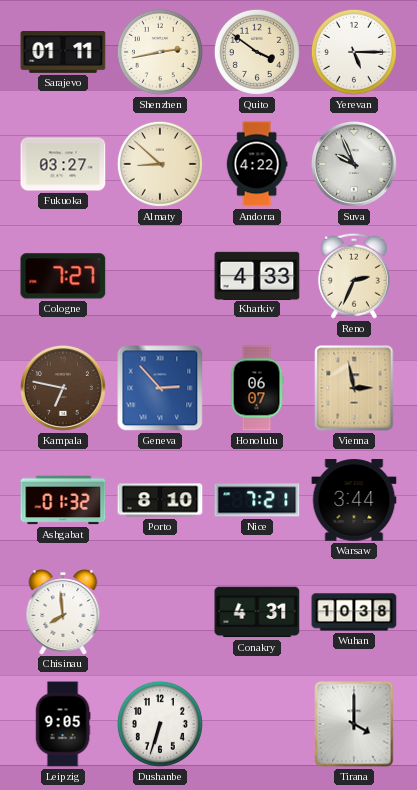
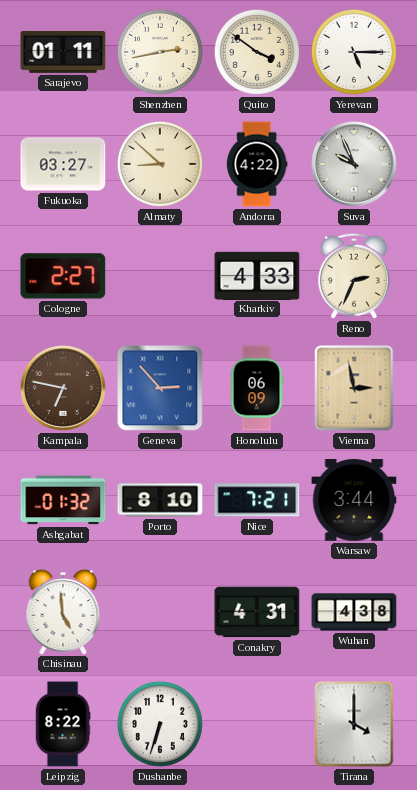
Cologne: 7:27 -> 2:27 (63, 276)
Honolulu: 06:07 -> 06:09 (257, 388)
Chisinau: 7:59 -> 4:59 (63, 612)
Wuhan: 10:38 -> 4:38 (354, 612)
Leipzig: 9:05 -> 8:22 (63, 724)
